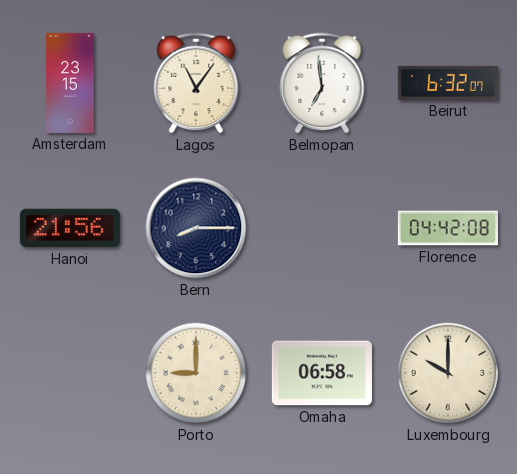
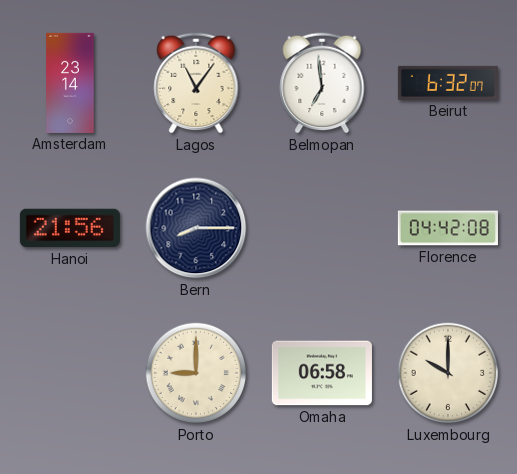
Amsterdam: 23:15 -> 23:14 (70, 83)
